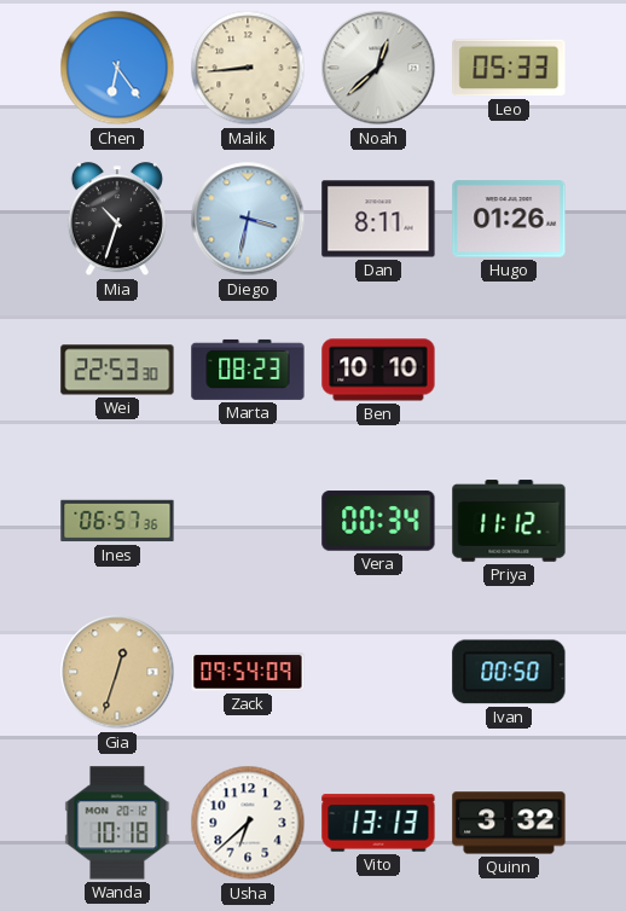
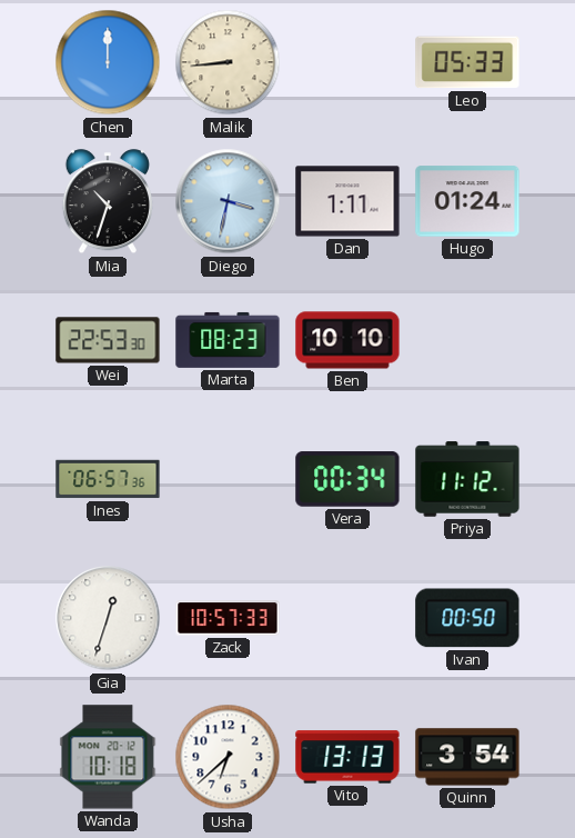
Chen: 6:24 -> 12:00 (108, 62)
Noah: 12:38 -> none (378, 68)
Dan: 8:11 -> 1:11 (347, 201)
Hugo: 01:26 -> 01:24 (467, 201)
Gia dial: champagne -> white (108, 618)
Zack: 09:54 -> 10:57 (228, 618)
Quinn: 3:32 -> 3:54 (467, 757)
